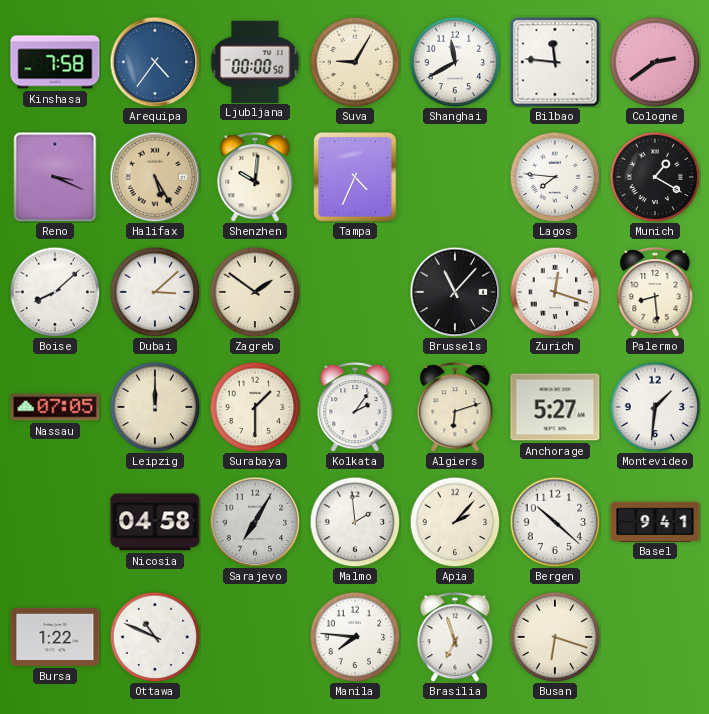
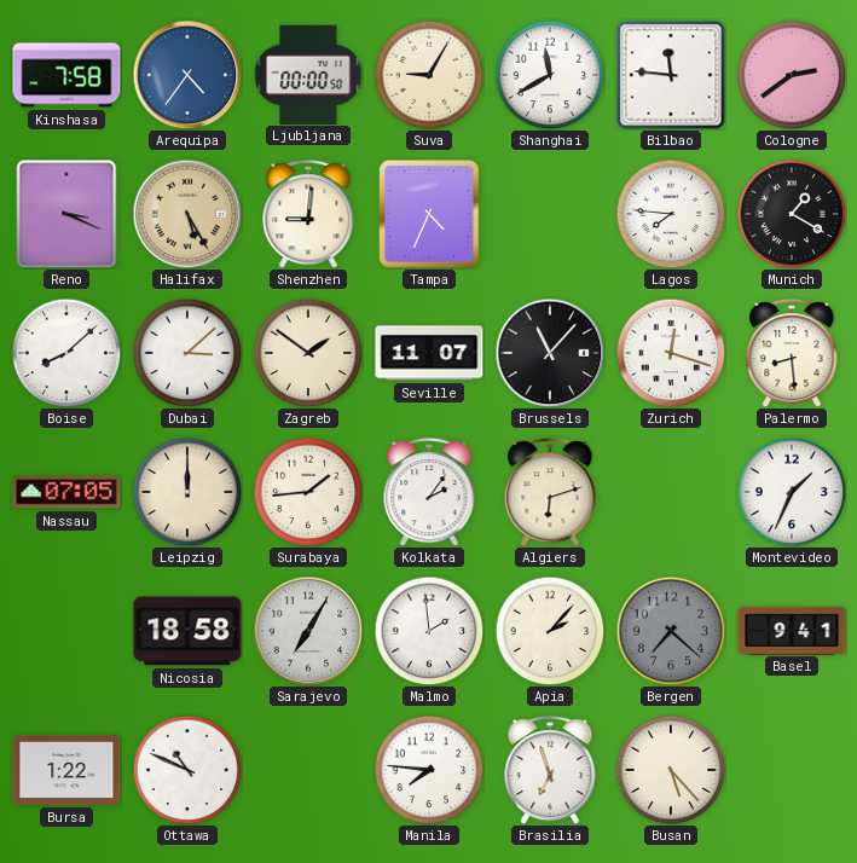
Shenzhen: 10:01 -> 9:01 (308, 214)
Seville: none -> 11:07 (429, 353)
Surabaya: 1:30 -> 1:44 (308, 492)
Anchorage: 5:27 -> none (555, 407)
Montevideo: 1:31 -> 1:34 (792, 492)
Nicosia: 04:58 -> 18:58 (187, 631)
Bergen: 10:22 -> 7:22 (671, 631)
Bergen dial: white -> grey (671, 631)
Busan: 6:18 -> 5:23 (671, 770)
